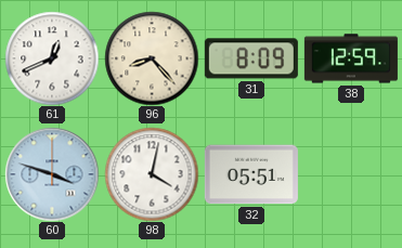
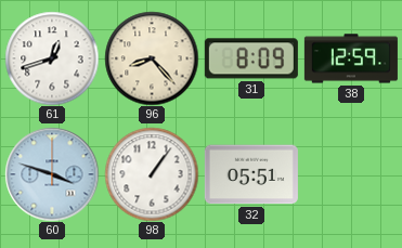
61: 12:41 -> 12:42 (52, 58)
98: 4:02 -> 1:06 (152, 174)
